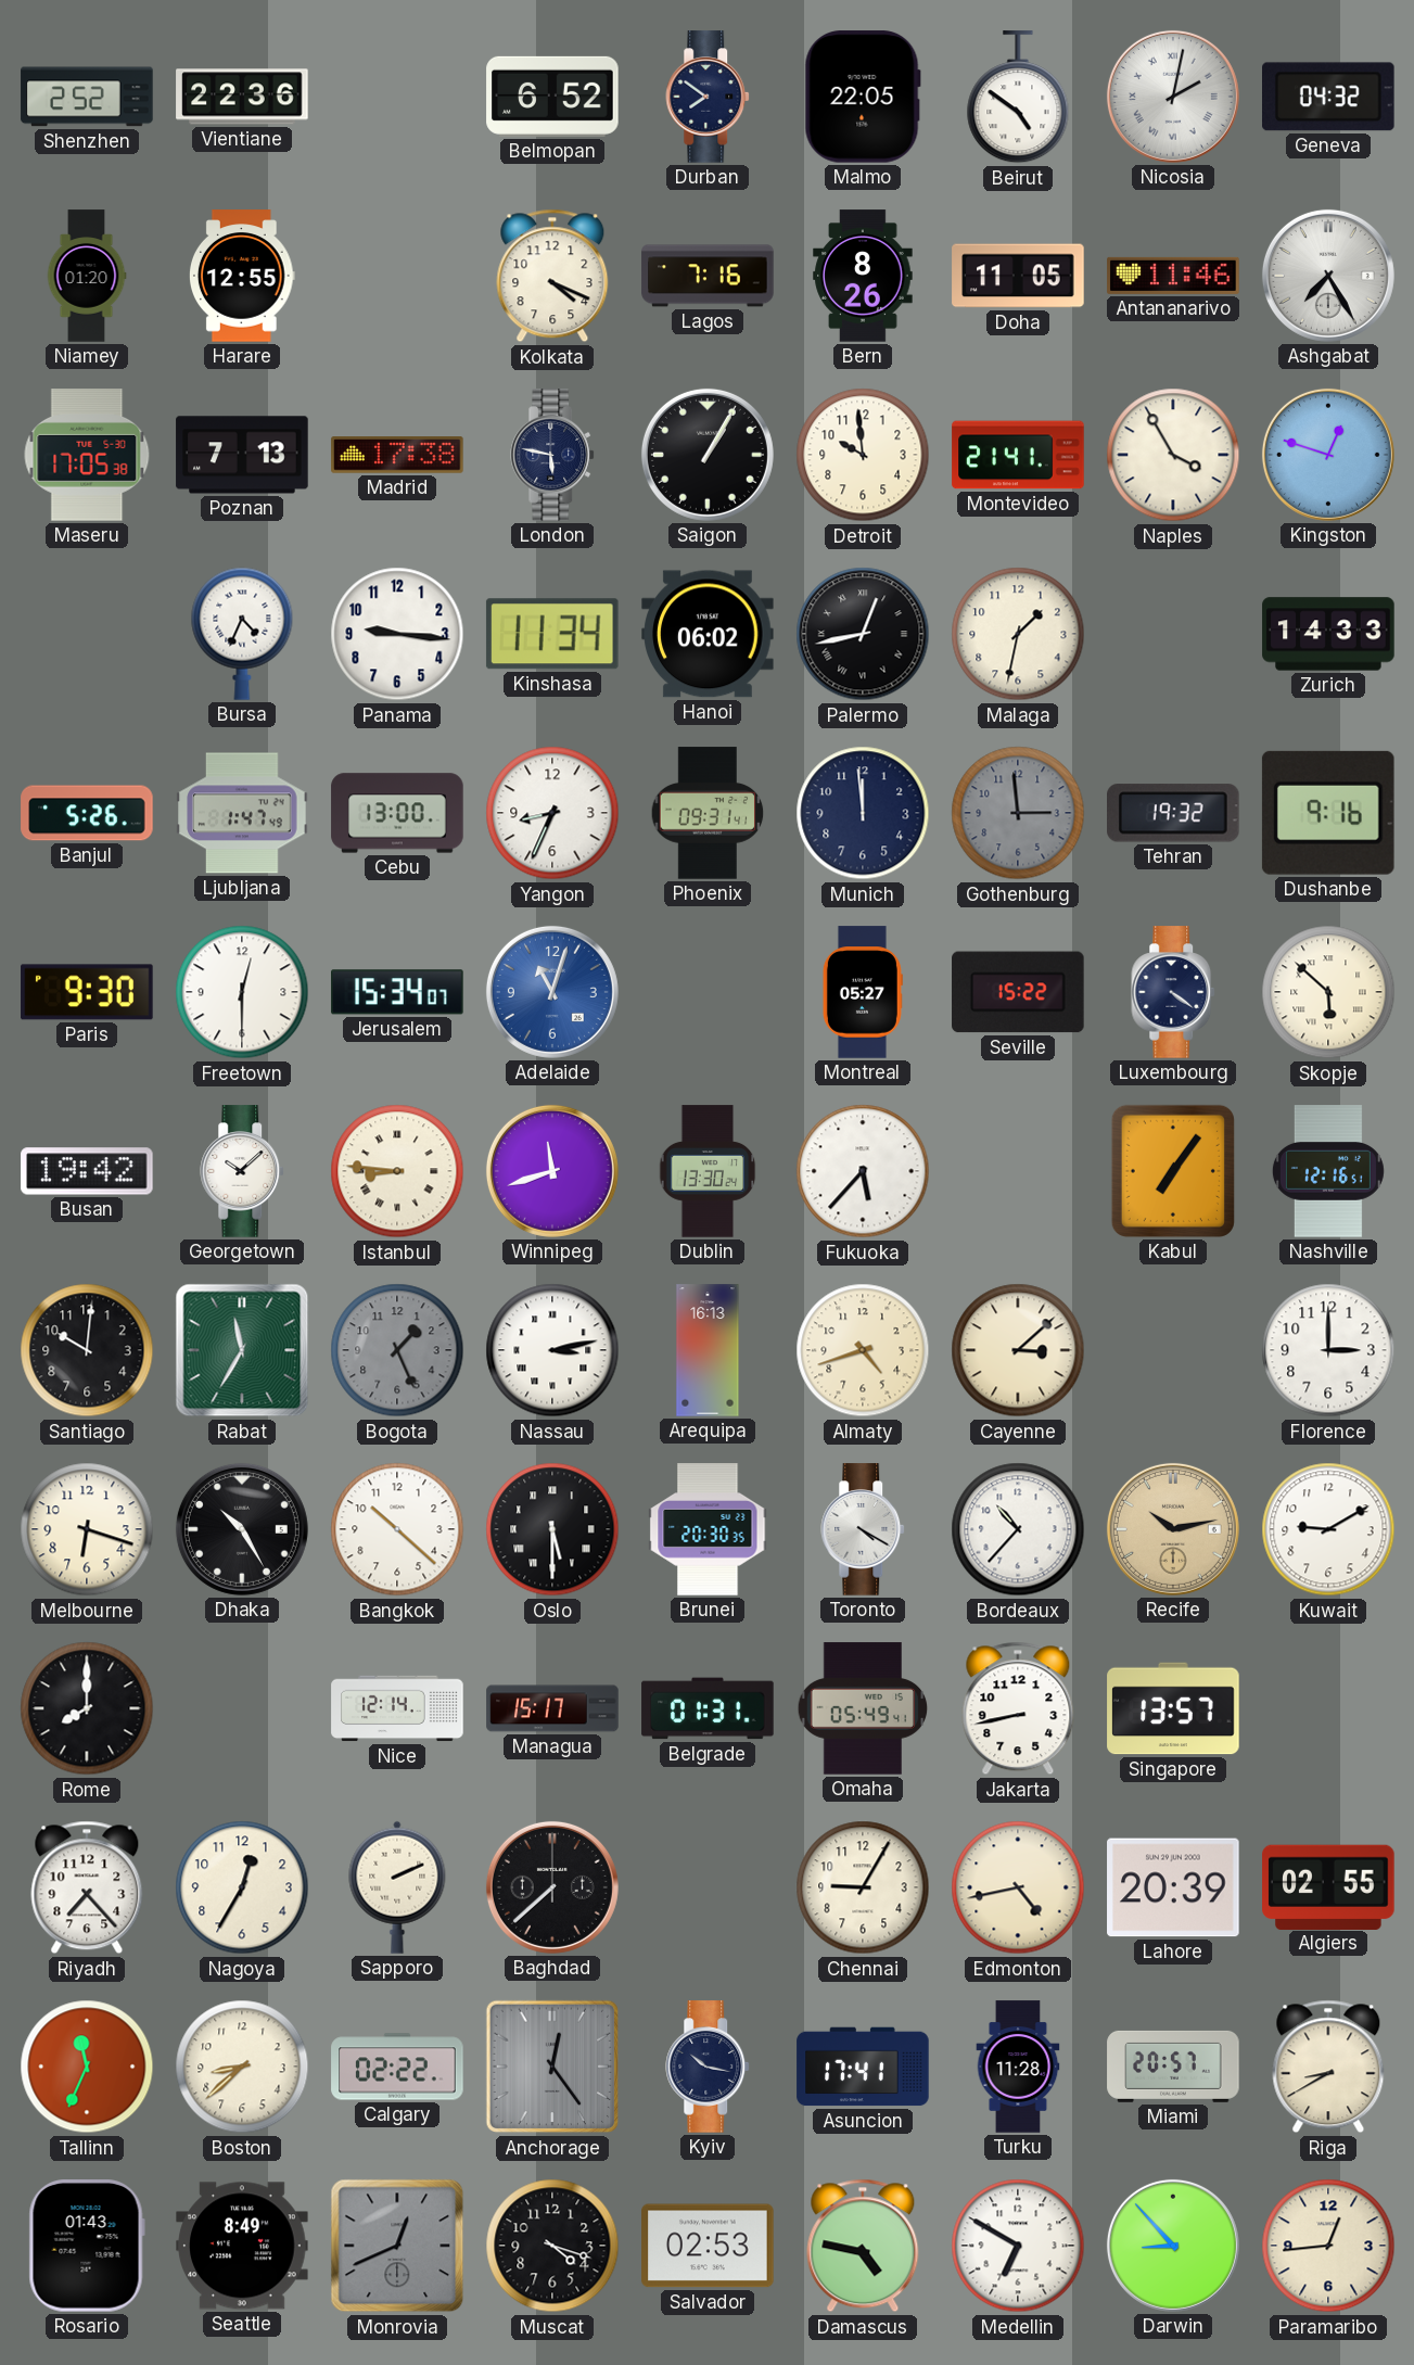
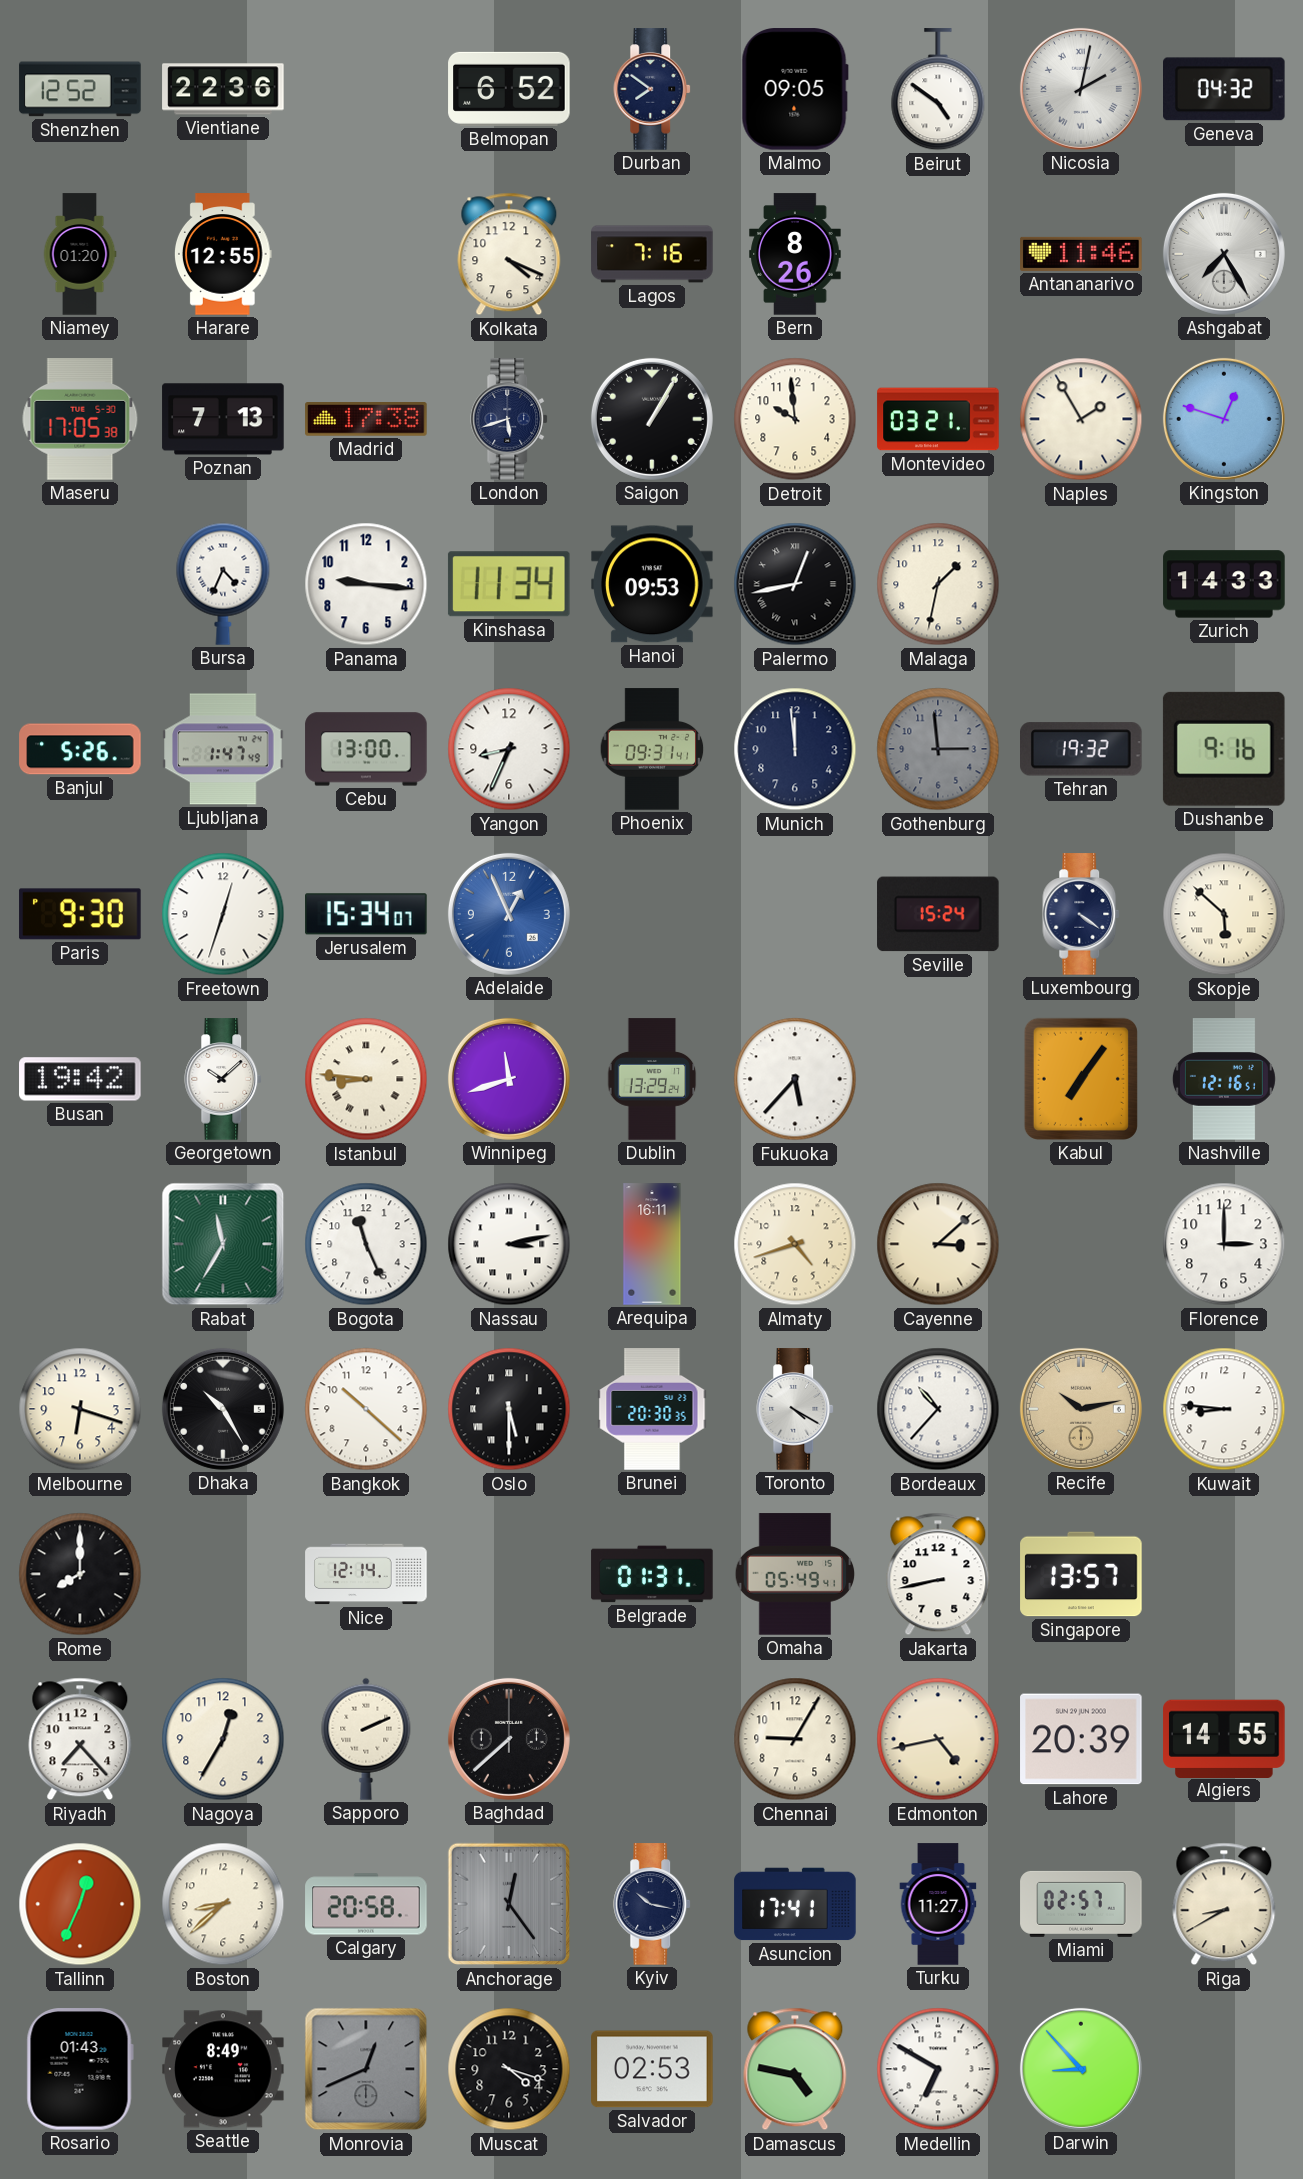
Shenzhen: 2:52 -> 12:52 (80, 89)
Malmo: 22:05 -> 09:05 (795, 89)
Doha: 11:05 -> none (1018, 276)
London: 5:47 -> 5:42 (510, 419)
Montevideo: 21:41 -> 03:21 (938, 419)
Naples: 3:55 -> 1:55 (1081, 419)
Hanoi: 06:02 -> 09:53 (652, 584)
Freetown: 12:30 -> 12:33 (223, 914)
Adelaide: 11:03 -> 12:56 (509, 914)
Montreal: 05:27 -> none (863, 992)
Seville: 15:22 -> 15:24 (938, 914)
Dublin: 13:30 -> 13:29 (652, 1079)
Santiago: 10:01 -> none (87, 1350)
Bogota: 1:26 -> 11:26 (366, 1244)
Bogota dial: grey -> white (366, 1244)
Arequipa: 16:13 -> 16:11 (652, 1244)
Kuwait: 9:10 -> 8:46 (1224, 1409)
Managua: 15:17 -> none (552, 1708)
Algiers: 02:55 -> 14:55 (1224, 1738)
Tallinn: 11:34 -> 12:34 (80, 1904)
Calgary: 02:22 -> 20:58 (366, 1904)
Turku: 11:28 -> 11:27 (938, 1904)
Miami: 20:57 -> 02:57 (1081, 1904)
Paramaribo: 12:44 -> none (1328, 2246)
